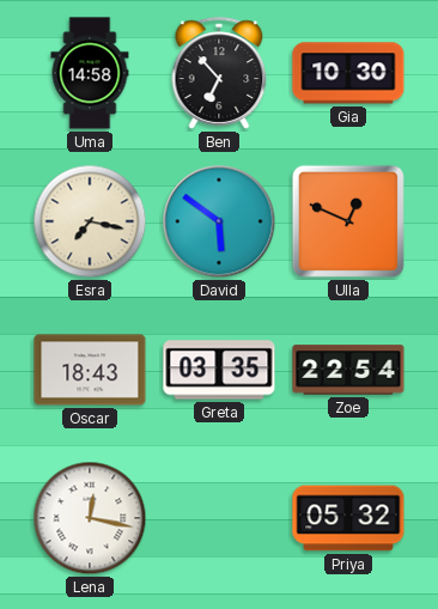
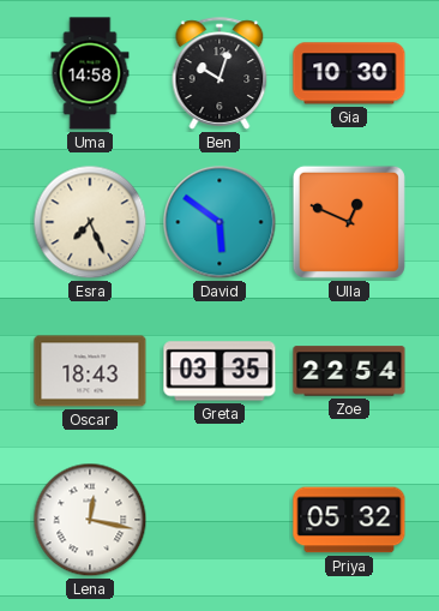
Ben: 6:53 -> 10:03 (220, 73)
Esra: 7:17 -> 7:26 (90, 222)
